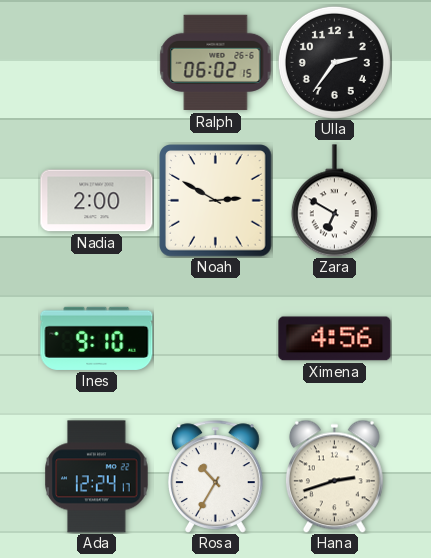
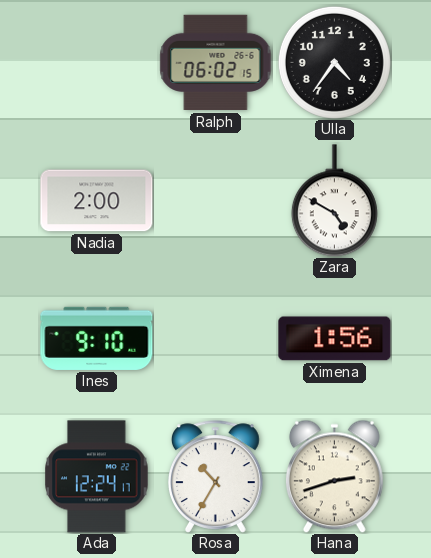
Ulla: 2:36 -> 4:36 (334, 62)
Noah: 2:50 -> none (216, 201)
Zara: 6:50 -> 4:50 (334, 201)
Ximena: 4:56 -> 1:56 (335, 339)
